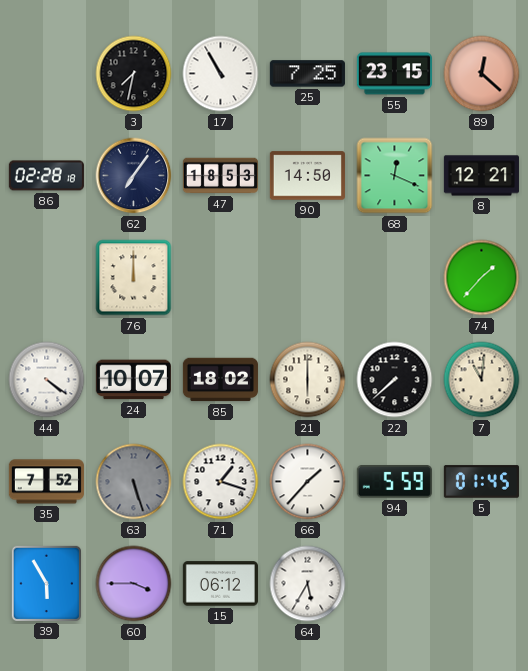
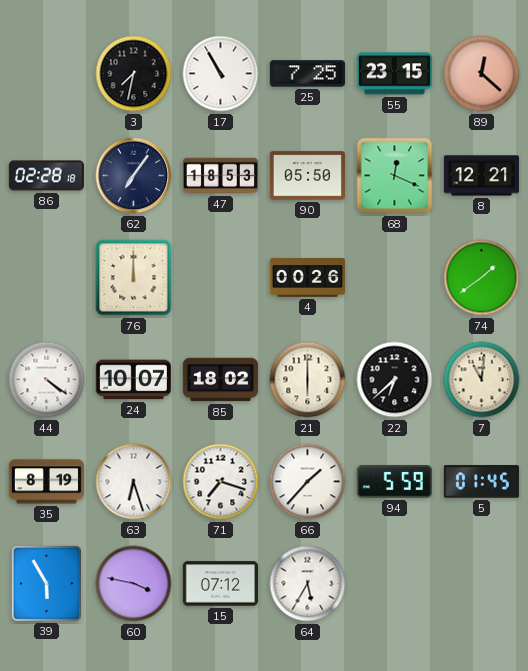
90: 14:50 -> 05:50 (307, 176)
4: none -> 00:26 (307, 278)
74: 1:37 -> 1:39 (482, 278)
22: 7:38 -> 6:38 (395, 380)
35: 7:52 -> 8:19 (46, 482)
63: 5:27 -> 6:27 (134, 482)
63 dial: grey -> white (134, 482)
71: 1:18 -> 7:18 (221, 482)
60: 3:45 -> 3:47 (134, 584)
15: 06:12 -> 07:12 (220, 584)
